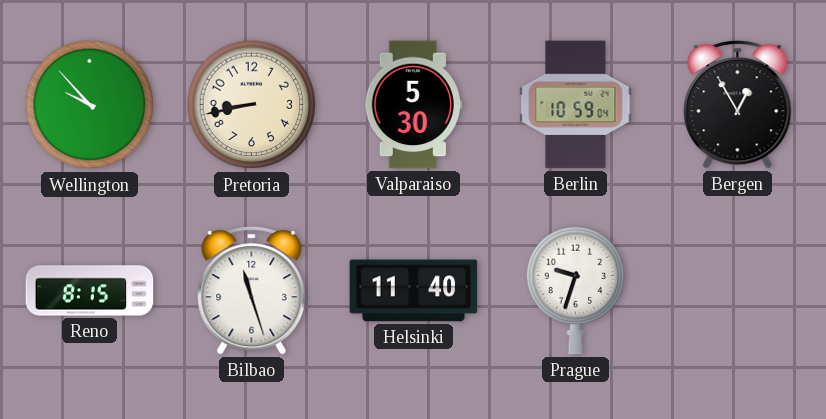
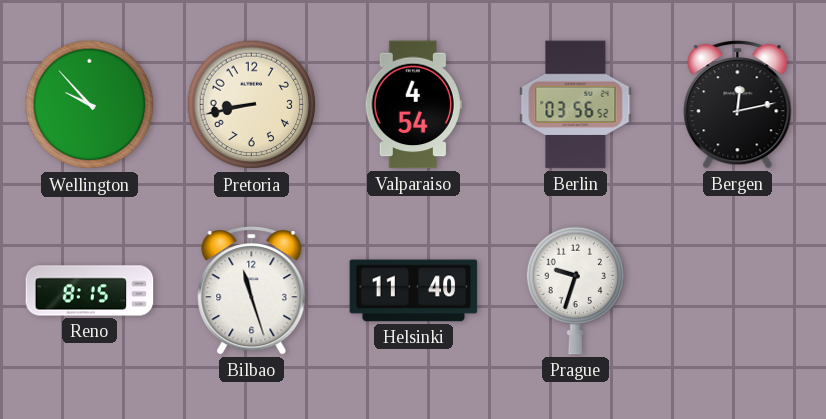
Valparaiso: 5:30 -> 4:54 (413, 105)
Berlin: 10:59 -> 03:56 (576, 105)
Bergen: 12:55 -> 12:13 (738, 105)
